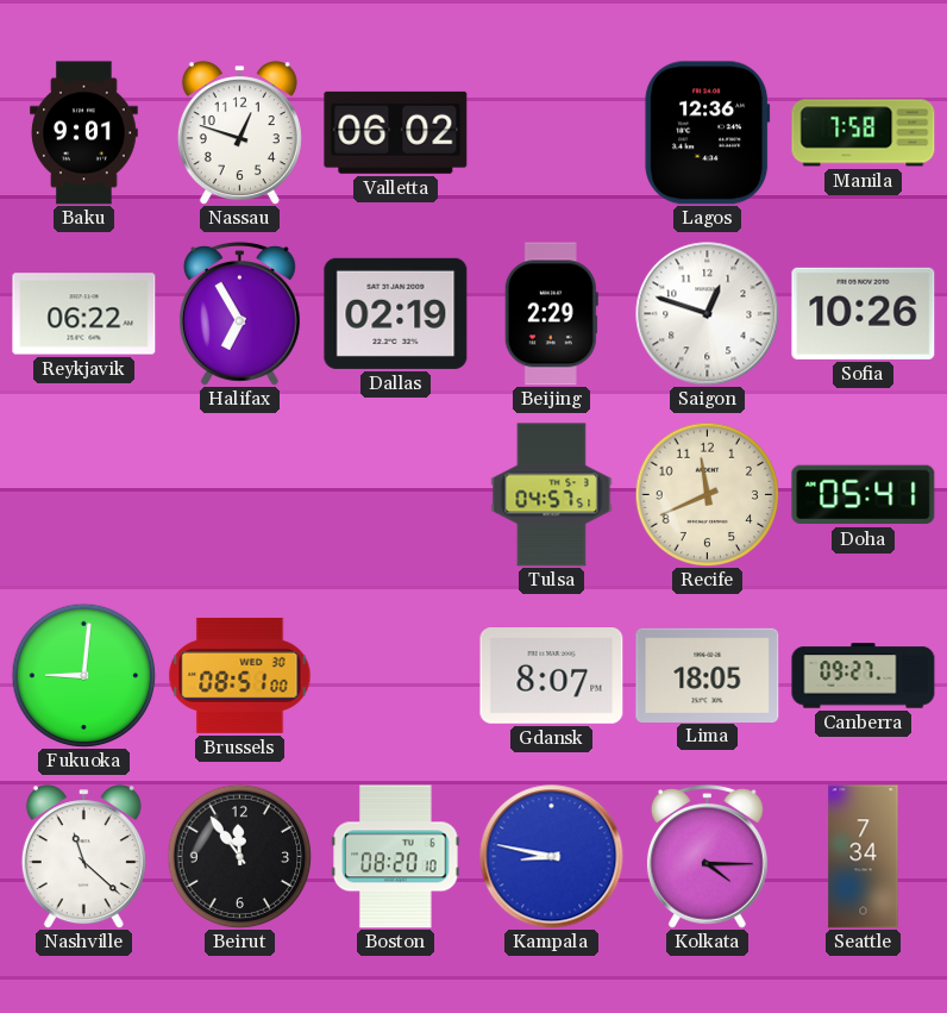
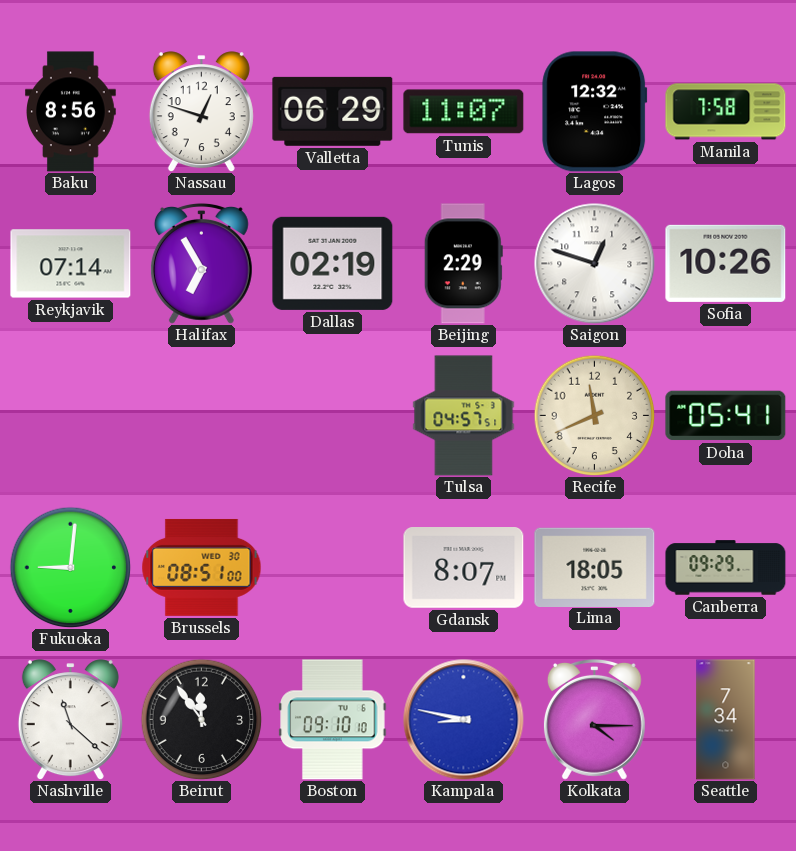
Baku: 9:01 -> 8:56 (71, 112)
Valletta: 06:02 -> 06:29 (333, 111)
Tunis: none -> 11:07 (464, 112)
Lagos: 12:36 -> 12:32 (595, 112)
Reykjavik: 06:22 -> 07:14 (71, 264)
Canberra: 09:27 -> 09:29 (726, 568)
Boston: 08:20 -> 09:10 (333, 720)
